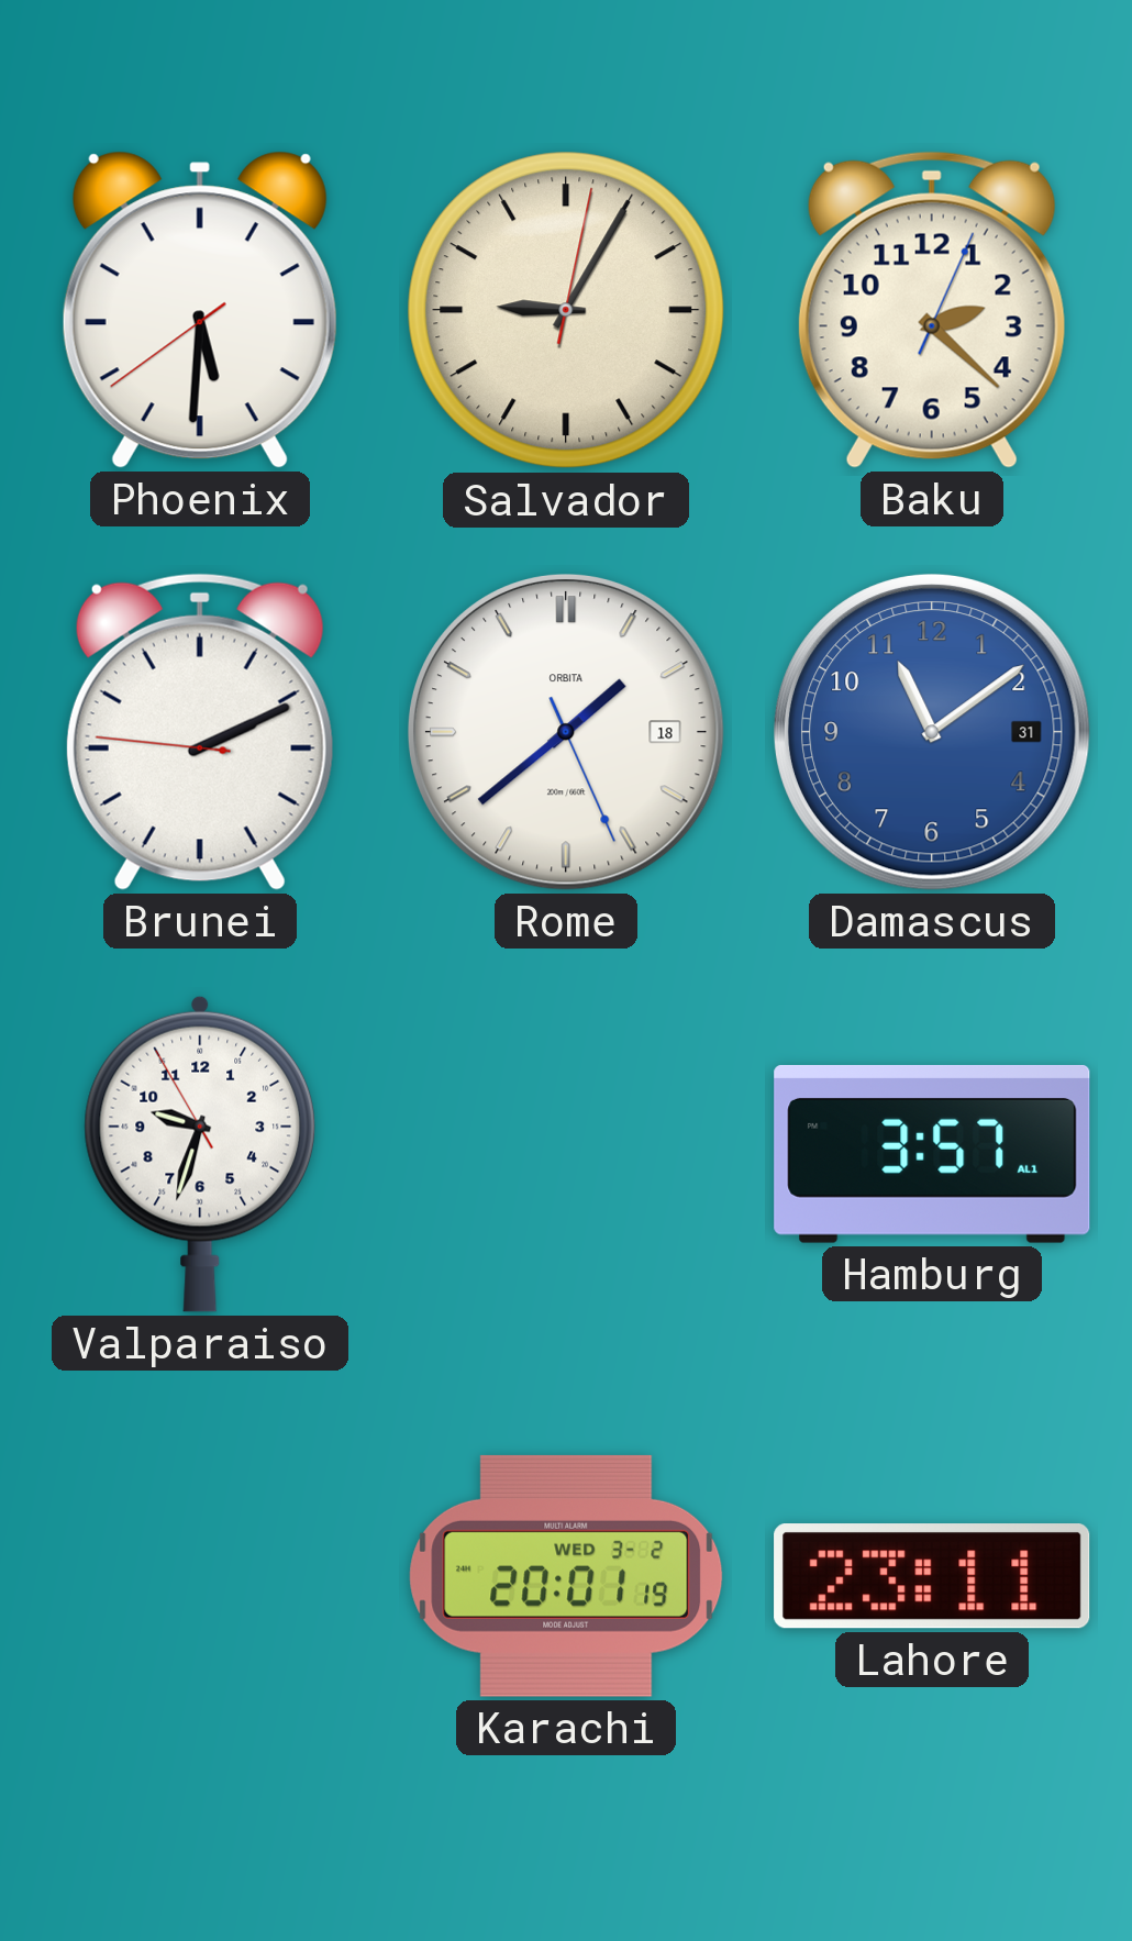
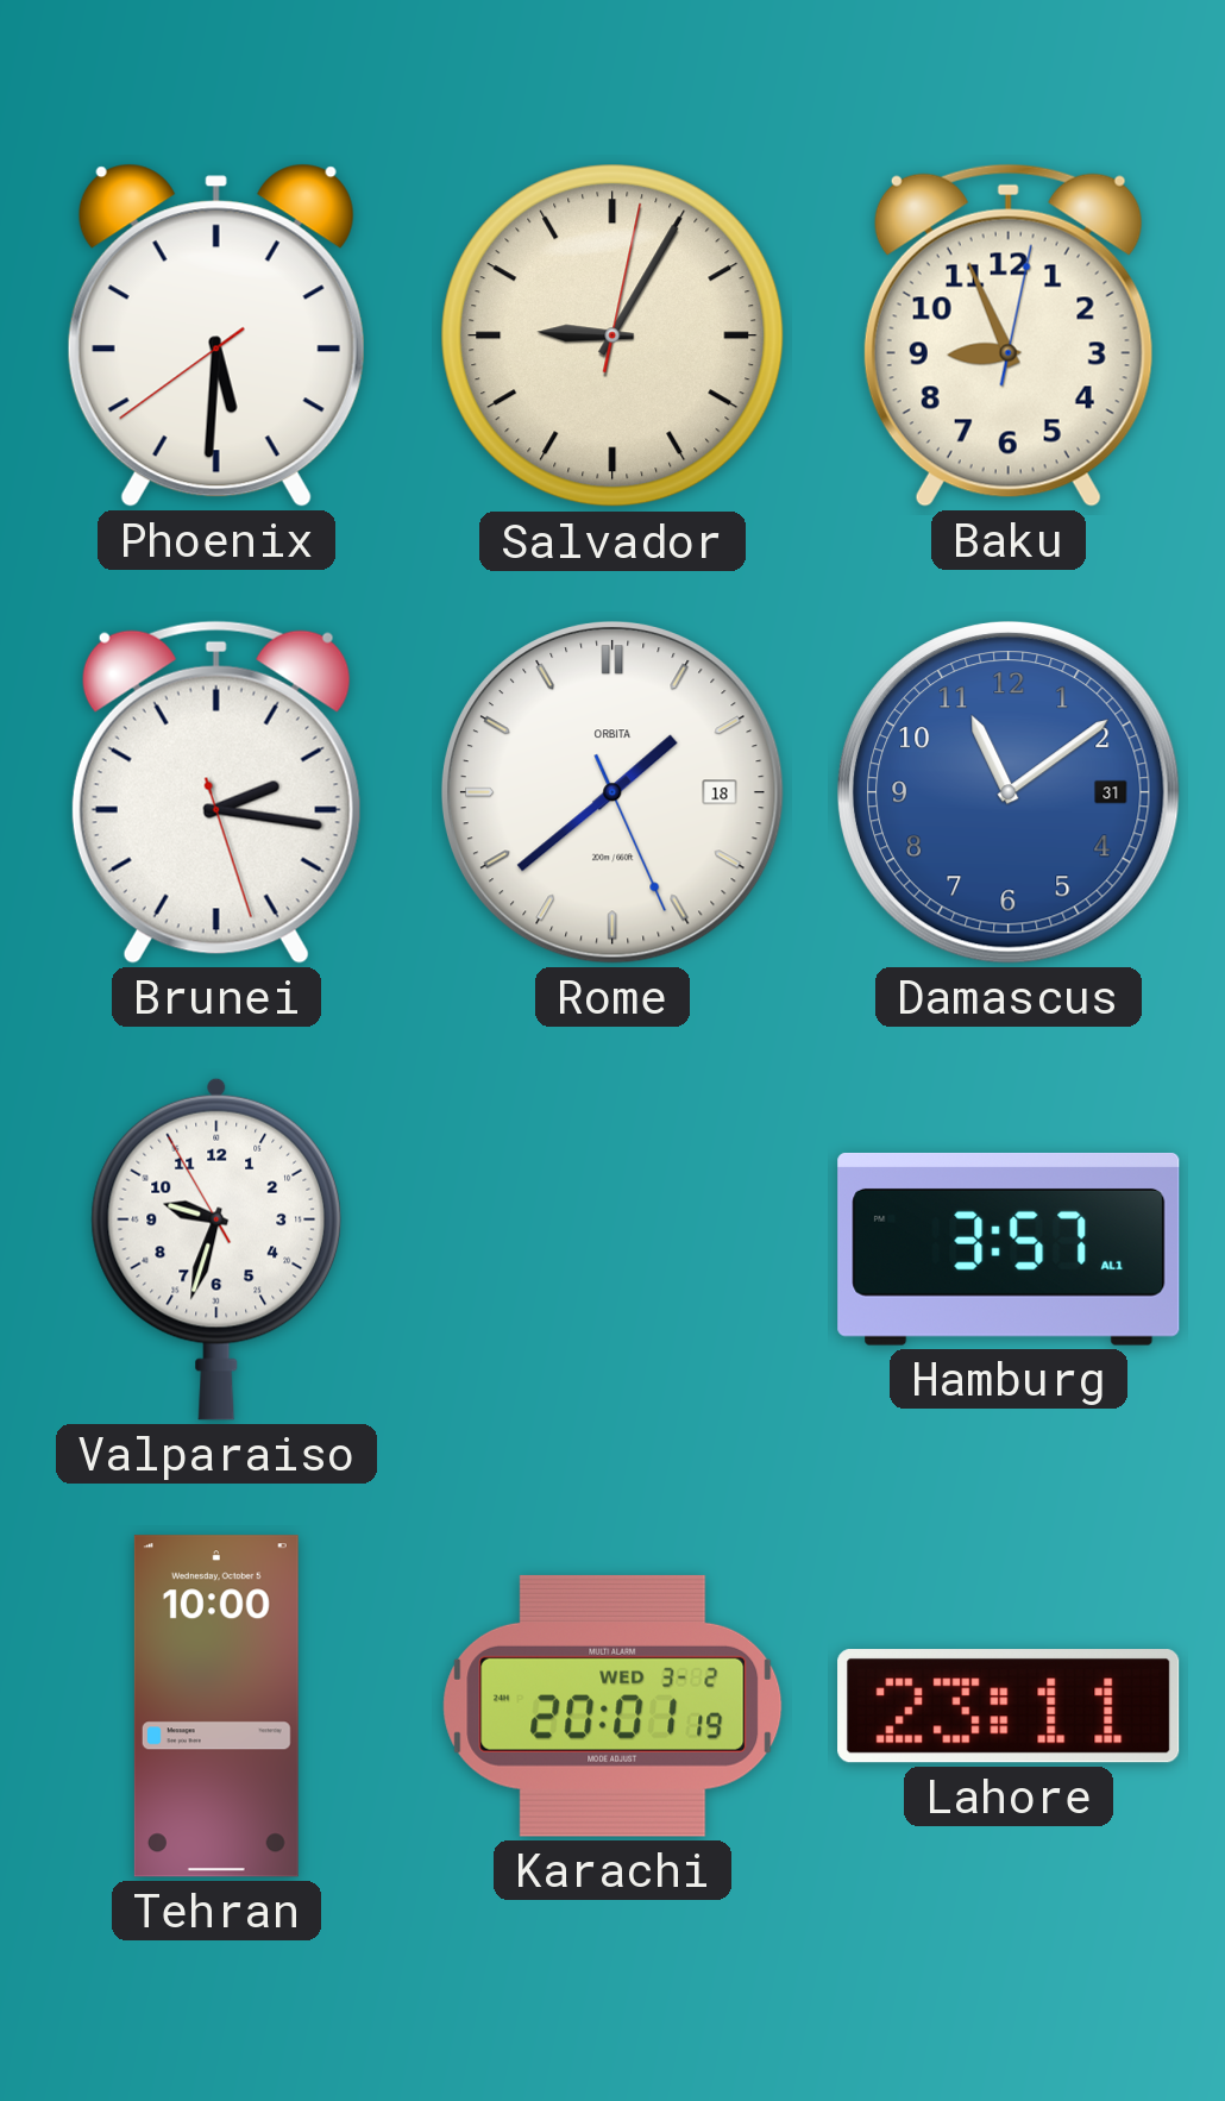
Baku: 2:22 -> 8:56 (1009, 335)
Brunei: 2:10 -> 2:16 (216, 792)
Tehran: none -> 10:00 (216, 1706)
